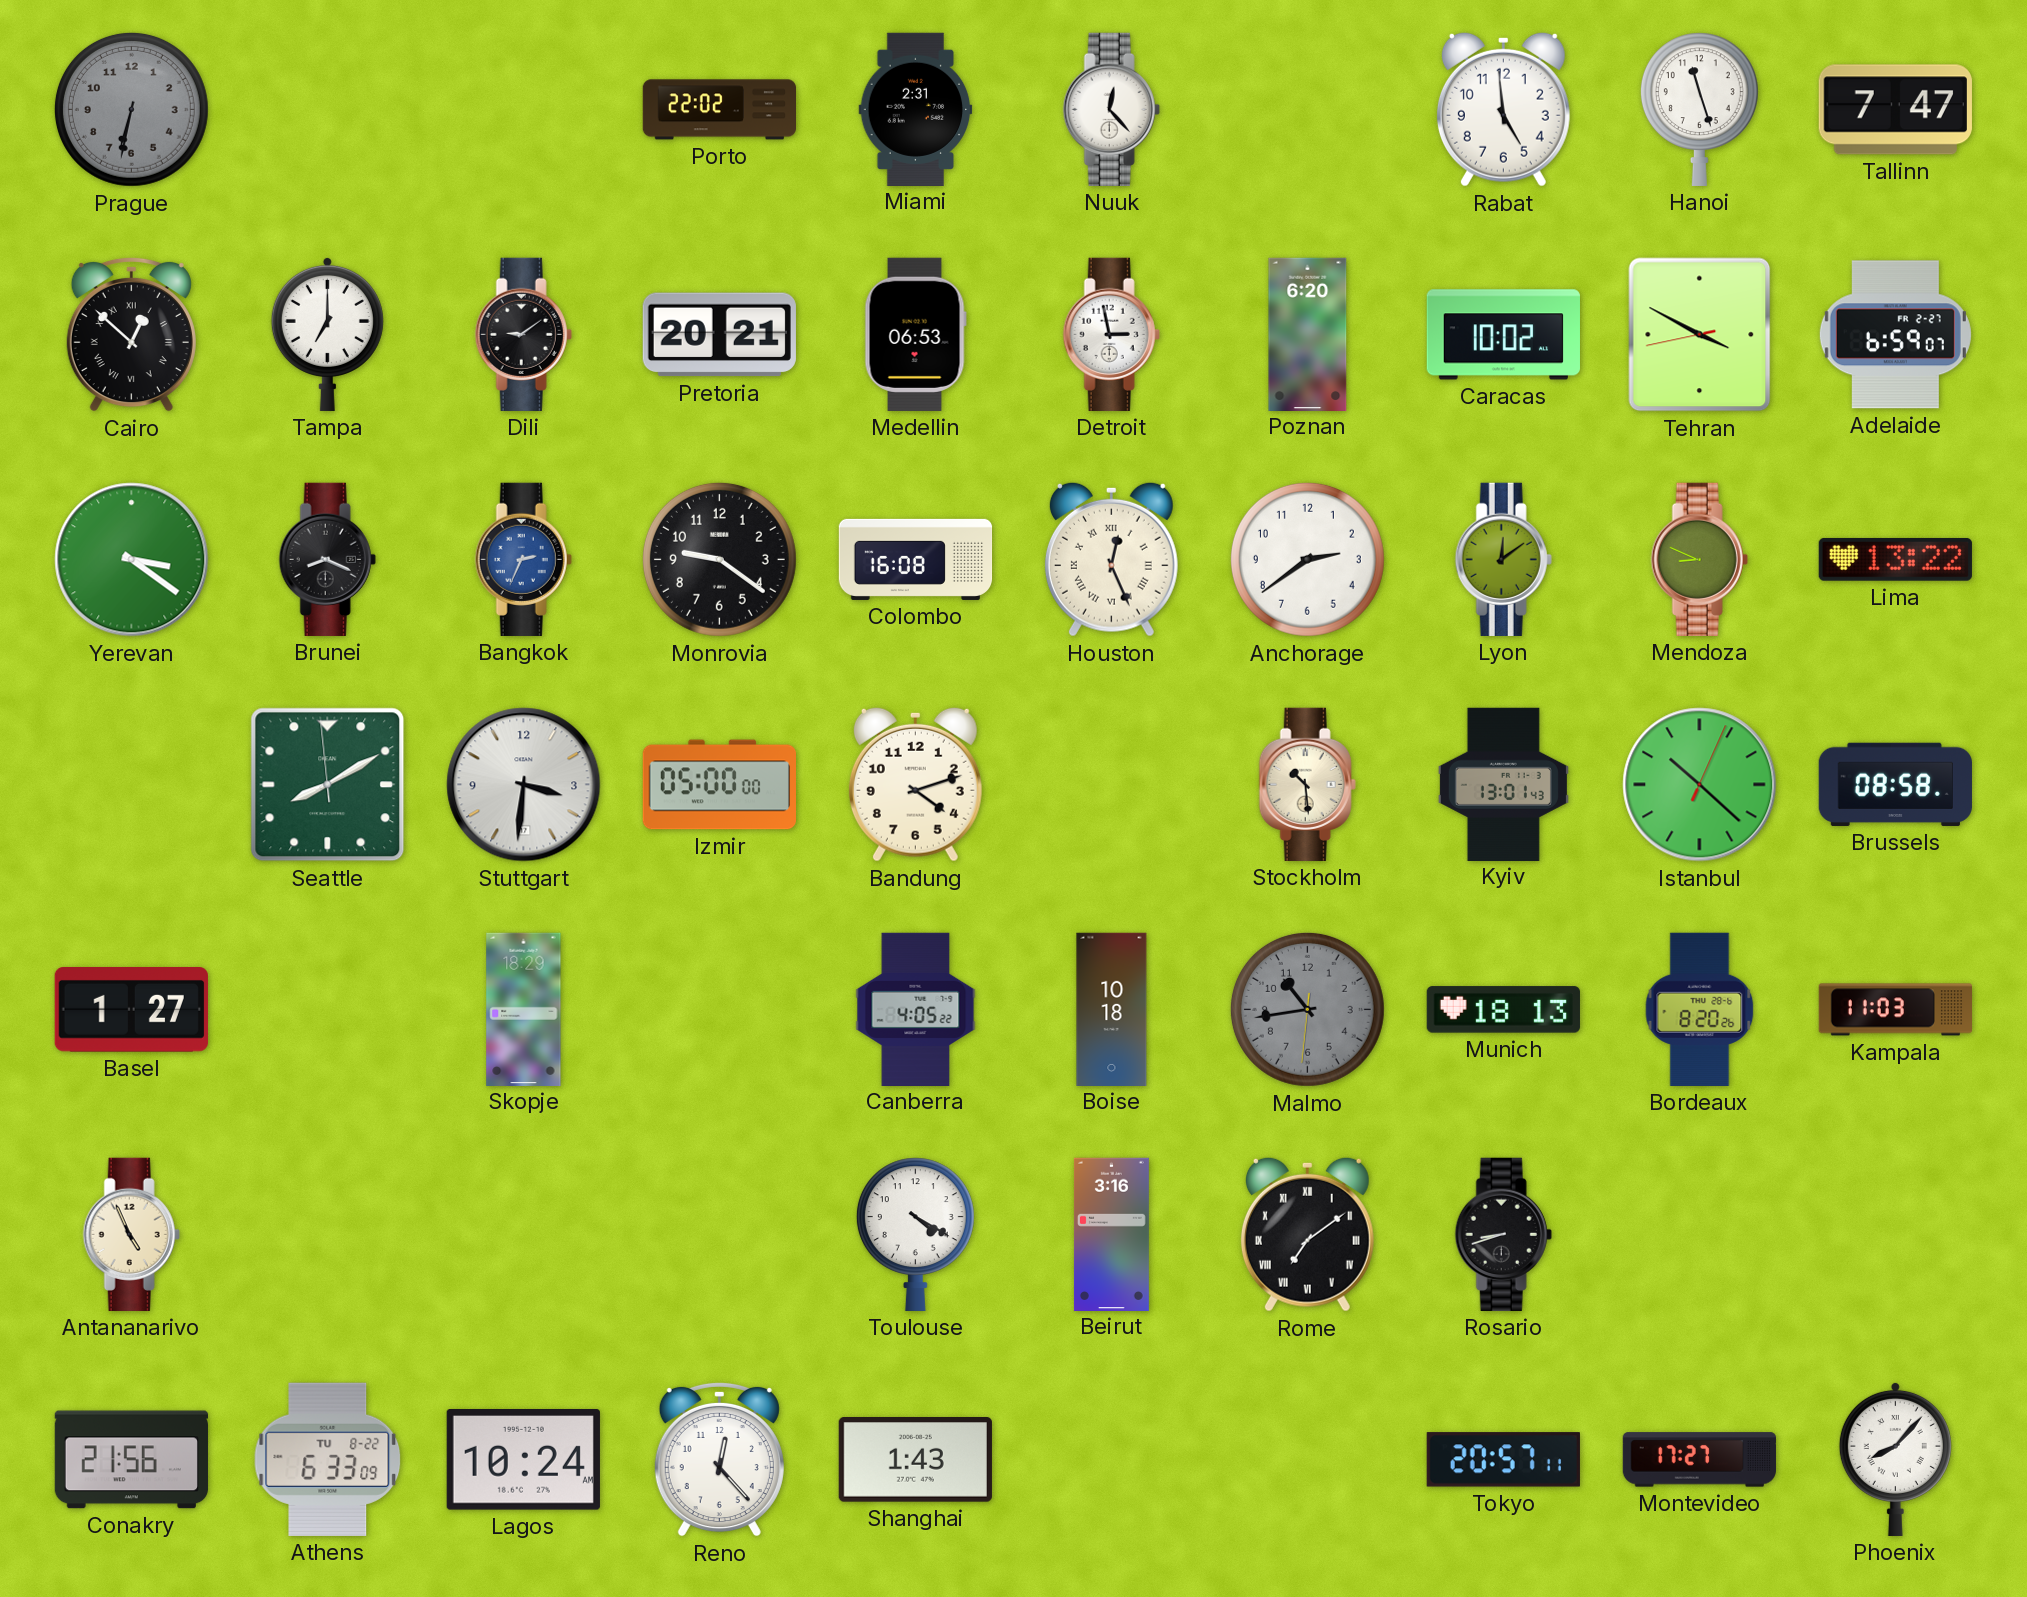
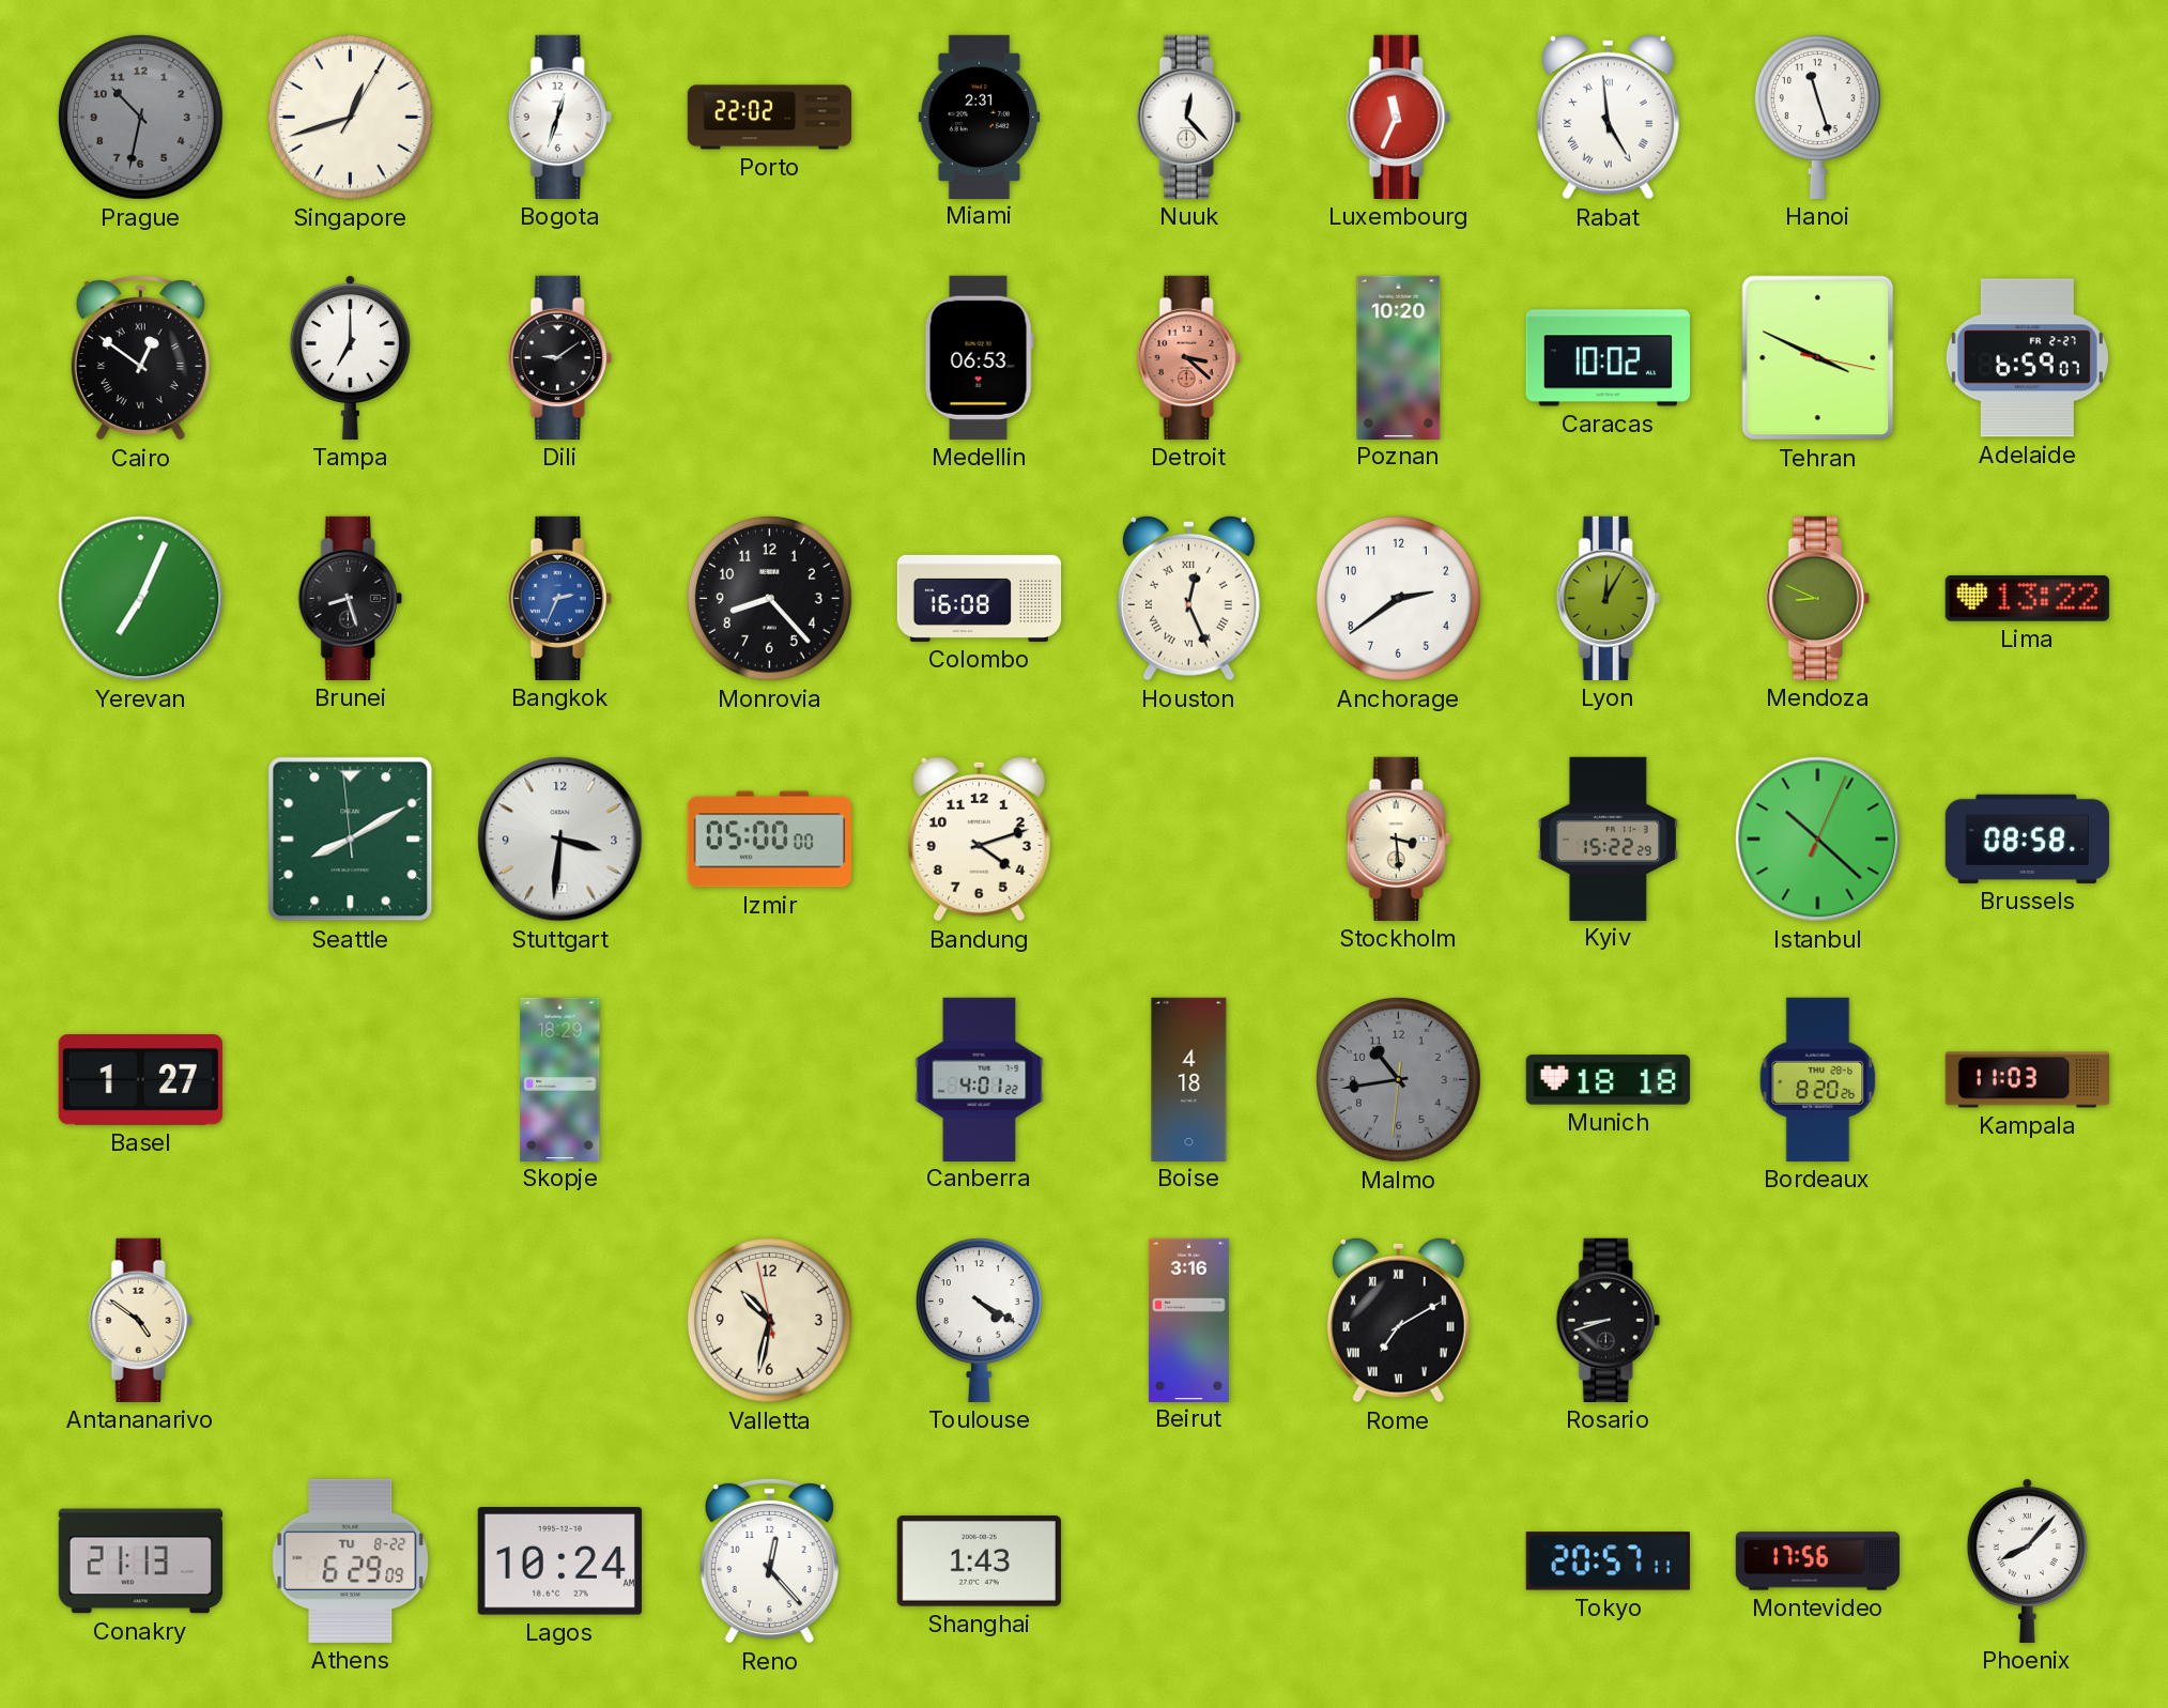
Prague: 6:32 -> 10:32 (140, 117)
Singapore: none -> 12:42 (350, 117)
Bogota: none -> 12:33 (559, 117)
Luxembourg: none -> 11:34 (1398, 117)
Rabat numerals: Arabic -> Roman (1608, 117)
Tallinn: 7:47 -> none (1895, 110)
Cairo: 12:52 -> 12:51 (140, 357)
Pretoria: 20:21 -> none (719, 335)
Detroit: 2:58 -> 3:22 (1188, 357)
Detroit dial: white -> salmon (1188, 357)
Poznan: 6:20 -> 10:20 (1399, 357)
Tehran: 3:49:43 -> 3:49:17 (1818, 358)
Yerevan: 3:21 -> 7:04 (141, 599)
Brunei: 8:19 -> 8:27 (350, 598)
Monrovia: 9:21 -> 8:23 (769, 598)
Lyon: 12:09 -> 12:05 (1608, 598)
Stockholm: 10:29 -> 3:29 (1398, 838)
Kyiv: 13:01 -> 15:22 (1608, 838)
Canberra: 4:05 -> 4:01 (980, 1079)
Boise: 10:18 -> 4:18 (1189, 1079)
Munich: 18:13 -> 18:18 (1608, 1080)
Antananarivo: 4:56 -> 4:51 (140, 1320)
Valletta: none -> 10:31 (769, 1320)
Rome: 7:09 -> 7:10 (1398, 1320)
Conakry: 21:56 -> 21:13 (140, 1561)
Athens: 6:33 -> 6:29 (351, 1560)
Montevideo: 17:27 -> 17:56 (1817, 1561)
